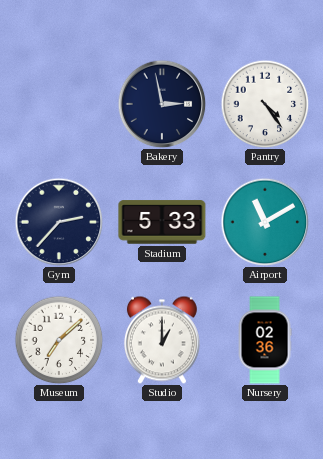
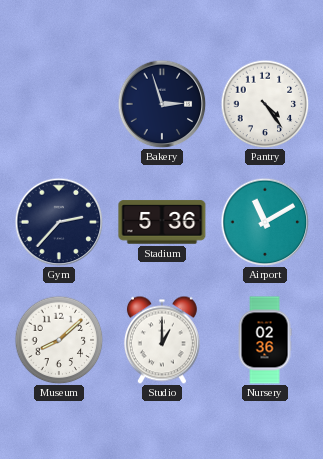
Bakery: 2:58 -> 2:57 (162, 104)
Stadium: 5:33 -> 5:36 (162, 222)
Museum: 7:08 -> 8:08 (59, 340)
